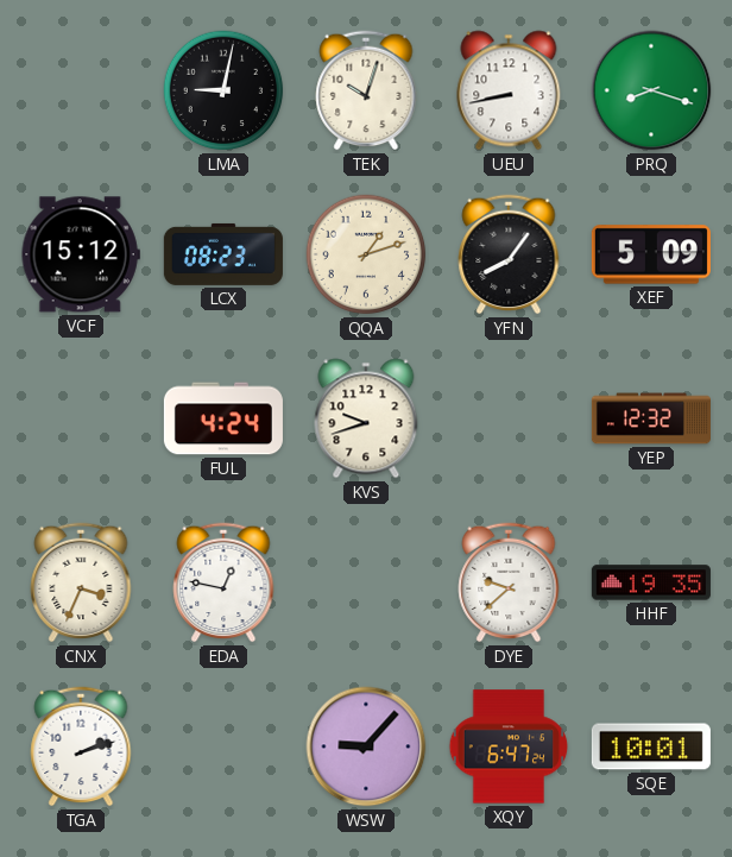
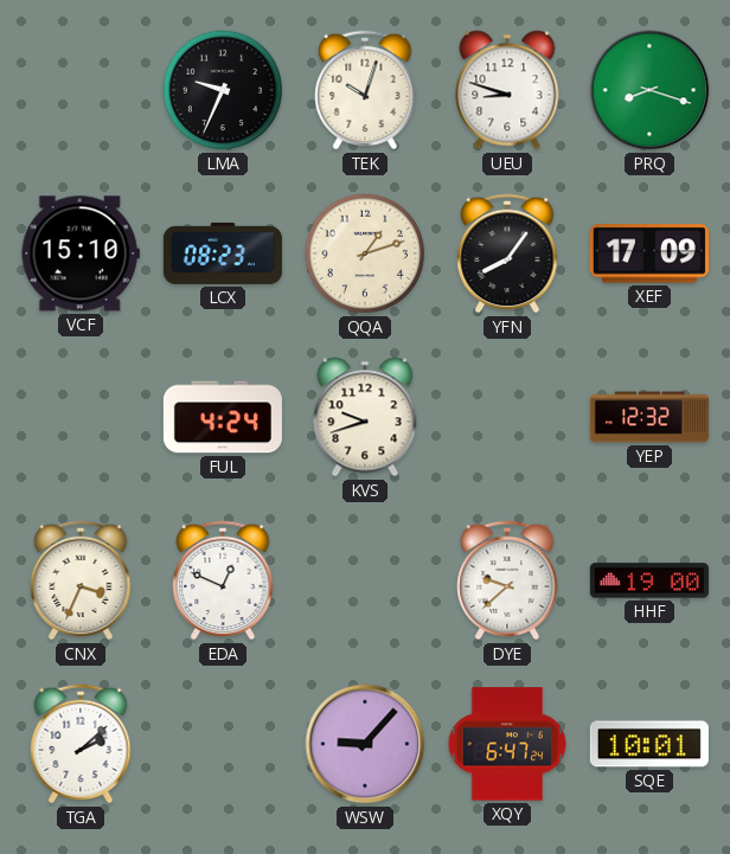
LMA: 9:02 -> 9:34 (223, 90)
UEU: 8:43 -> 8:48 (507, 90)
VCF: 15:12 -> 15:10 (81, 253)
XEF: 5:09 -> 17:09 (649, 253)
EDA: 12:47 -> 12:49 (223, 580)
HHF: 19:35 -> 19:00 (649, 580)
TGA: 2:12 -> 2:08 (81, 744)
